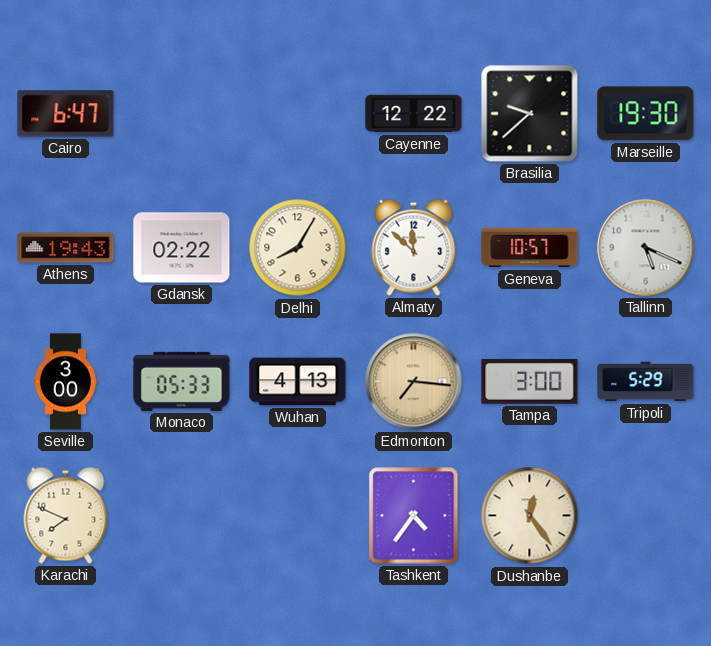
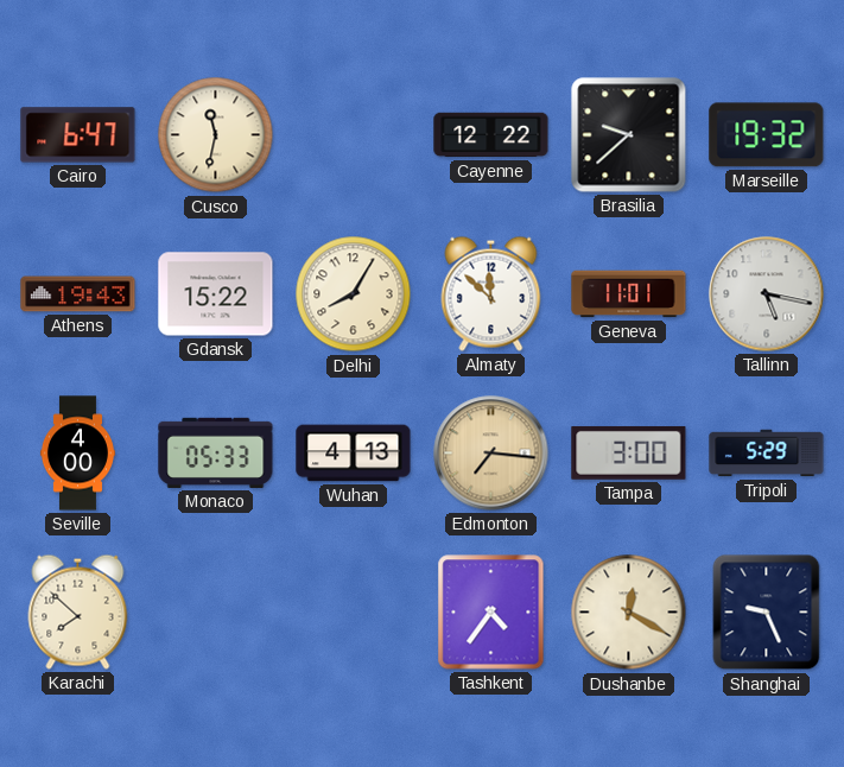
Cusco: none -> 11:32 (216, 135)
Marseille: 19:30 -> 19:32 (767, 135)
Gdansk: 02:22 -> 15:22 (216, 294)
Geneva: 10:57 -> 11:01 (629, 294)
Tallinn: 5:19 -> 5:17 (767, 294)
Seville: 3:00 -> 4:00 (77, 454)
Karachi: 7:49 -> 7:52 (78, 611)
Dushanbe: 12:24 -> 12:20 (629, 613)
Shanghai: none -> 9:26 (767, 613)
